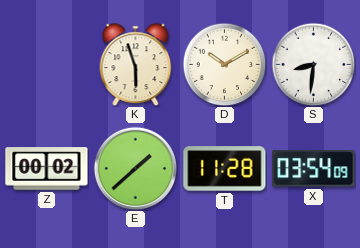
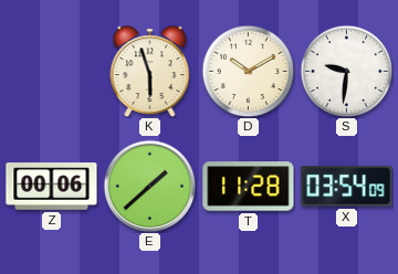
S: 8:31 -> 9:31 (346, 71)
Z: 00:02 -> 00:06 (52, 187)
